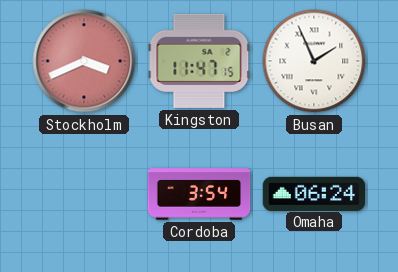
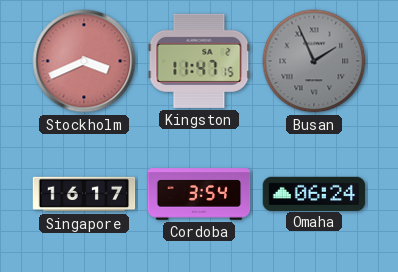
Busan dial: white -> grey (314, 61)
Singapore: none -> 16:17 (84, 194)
